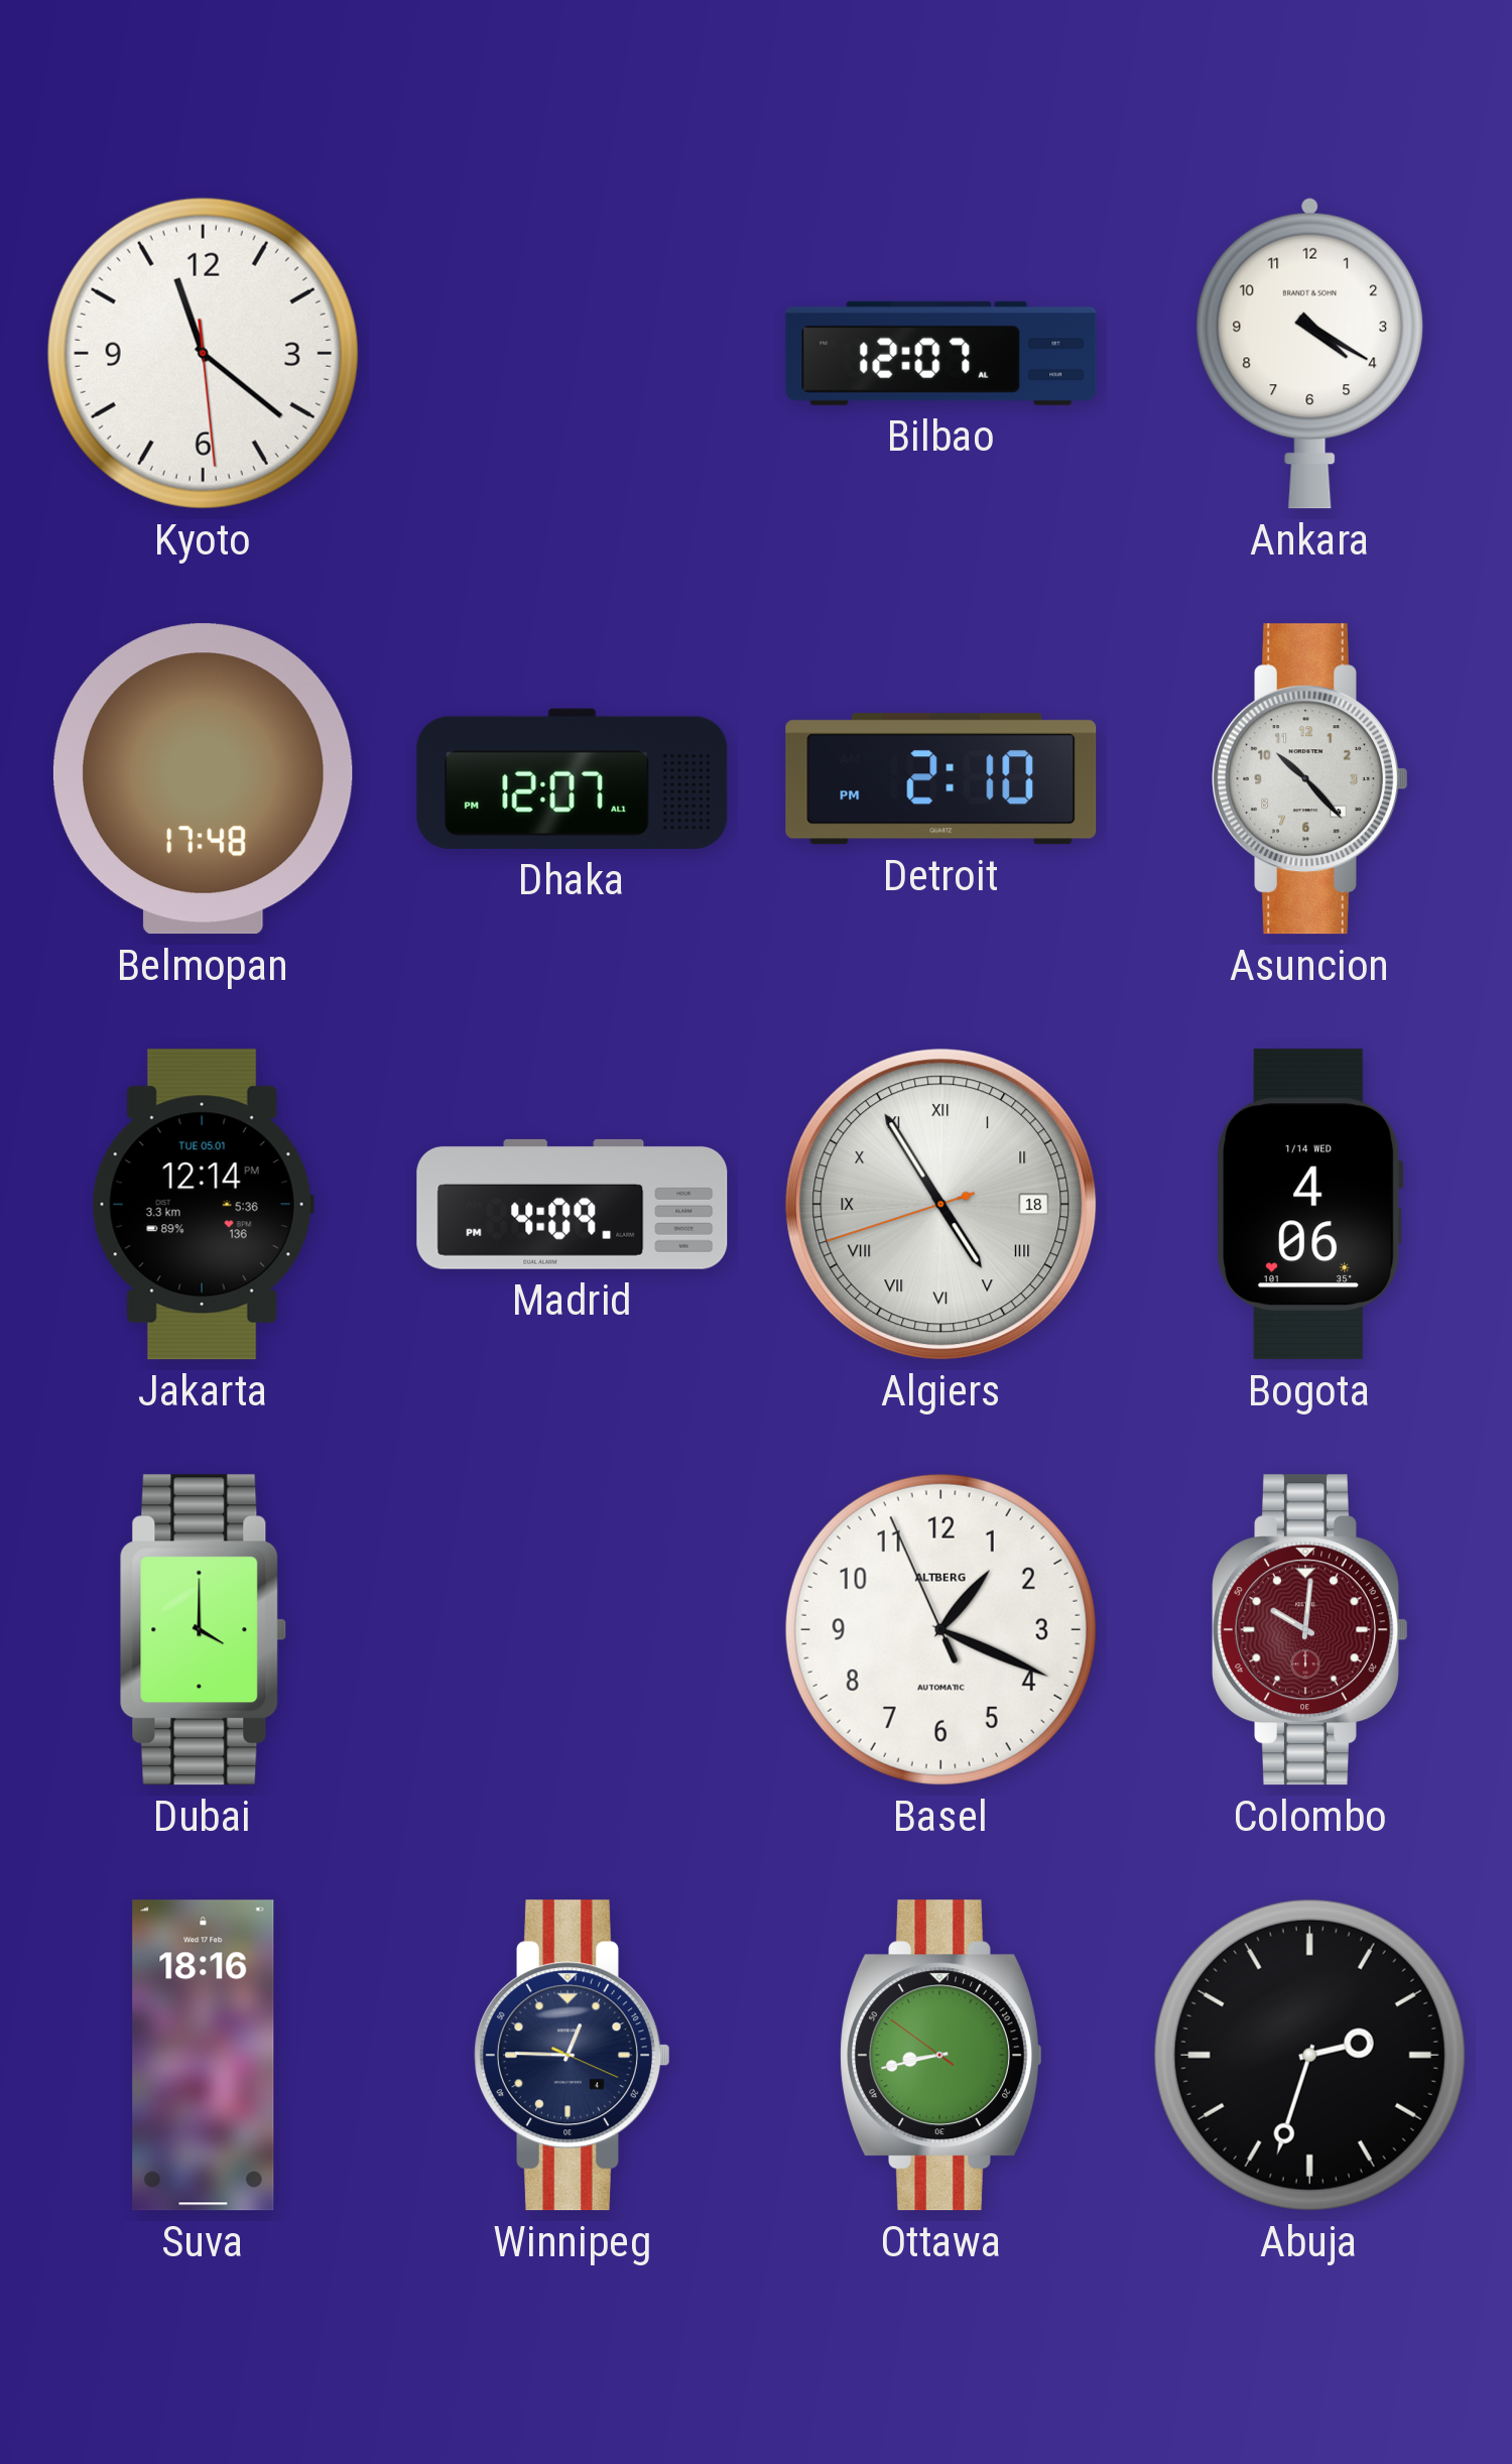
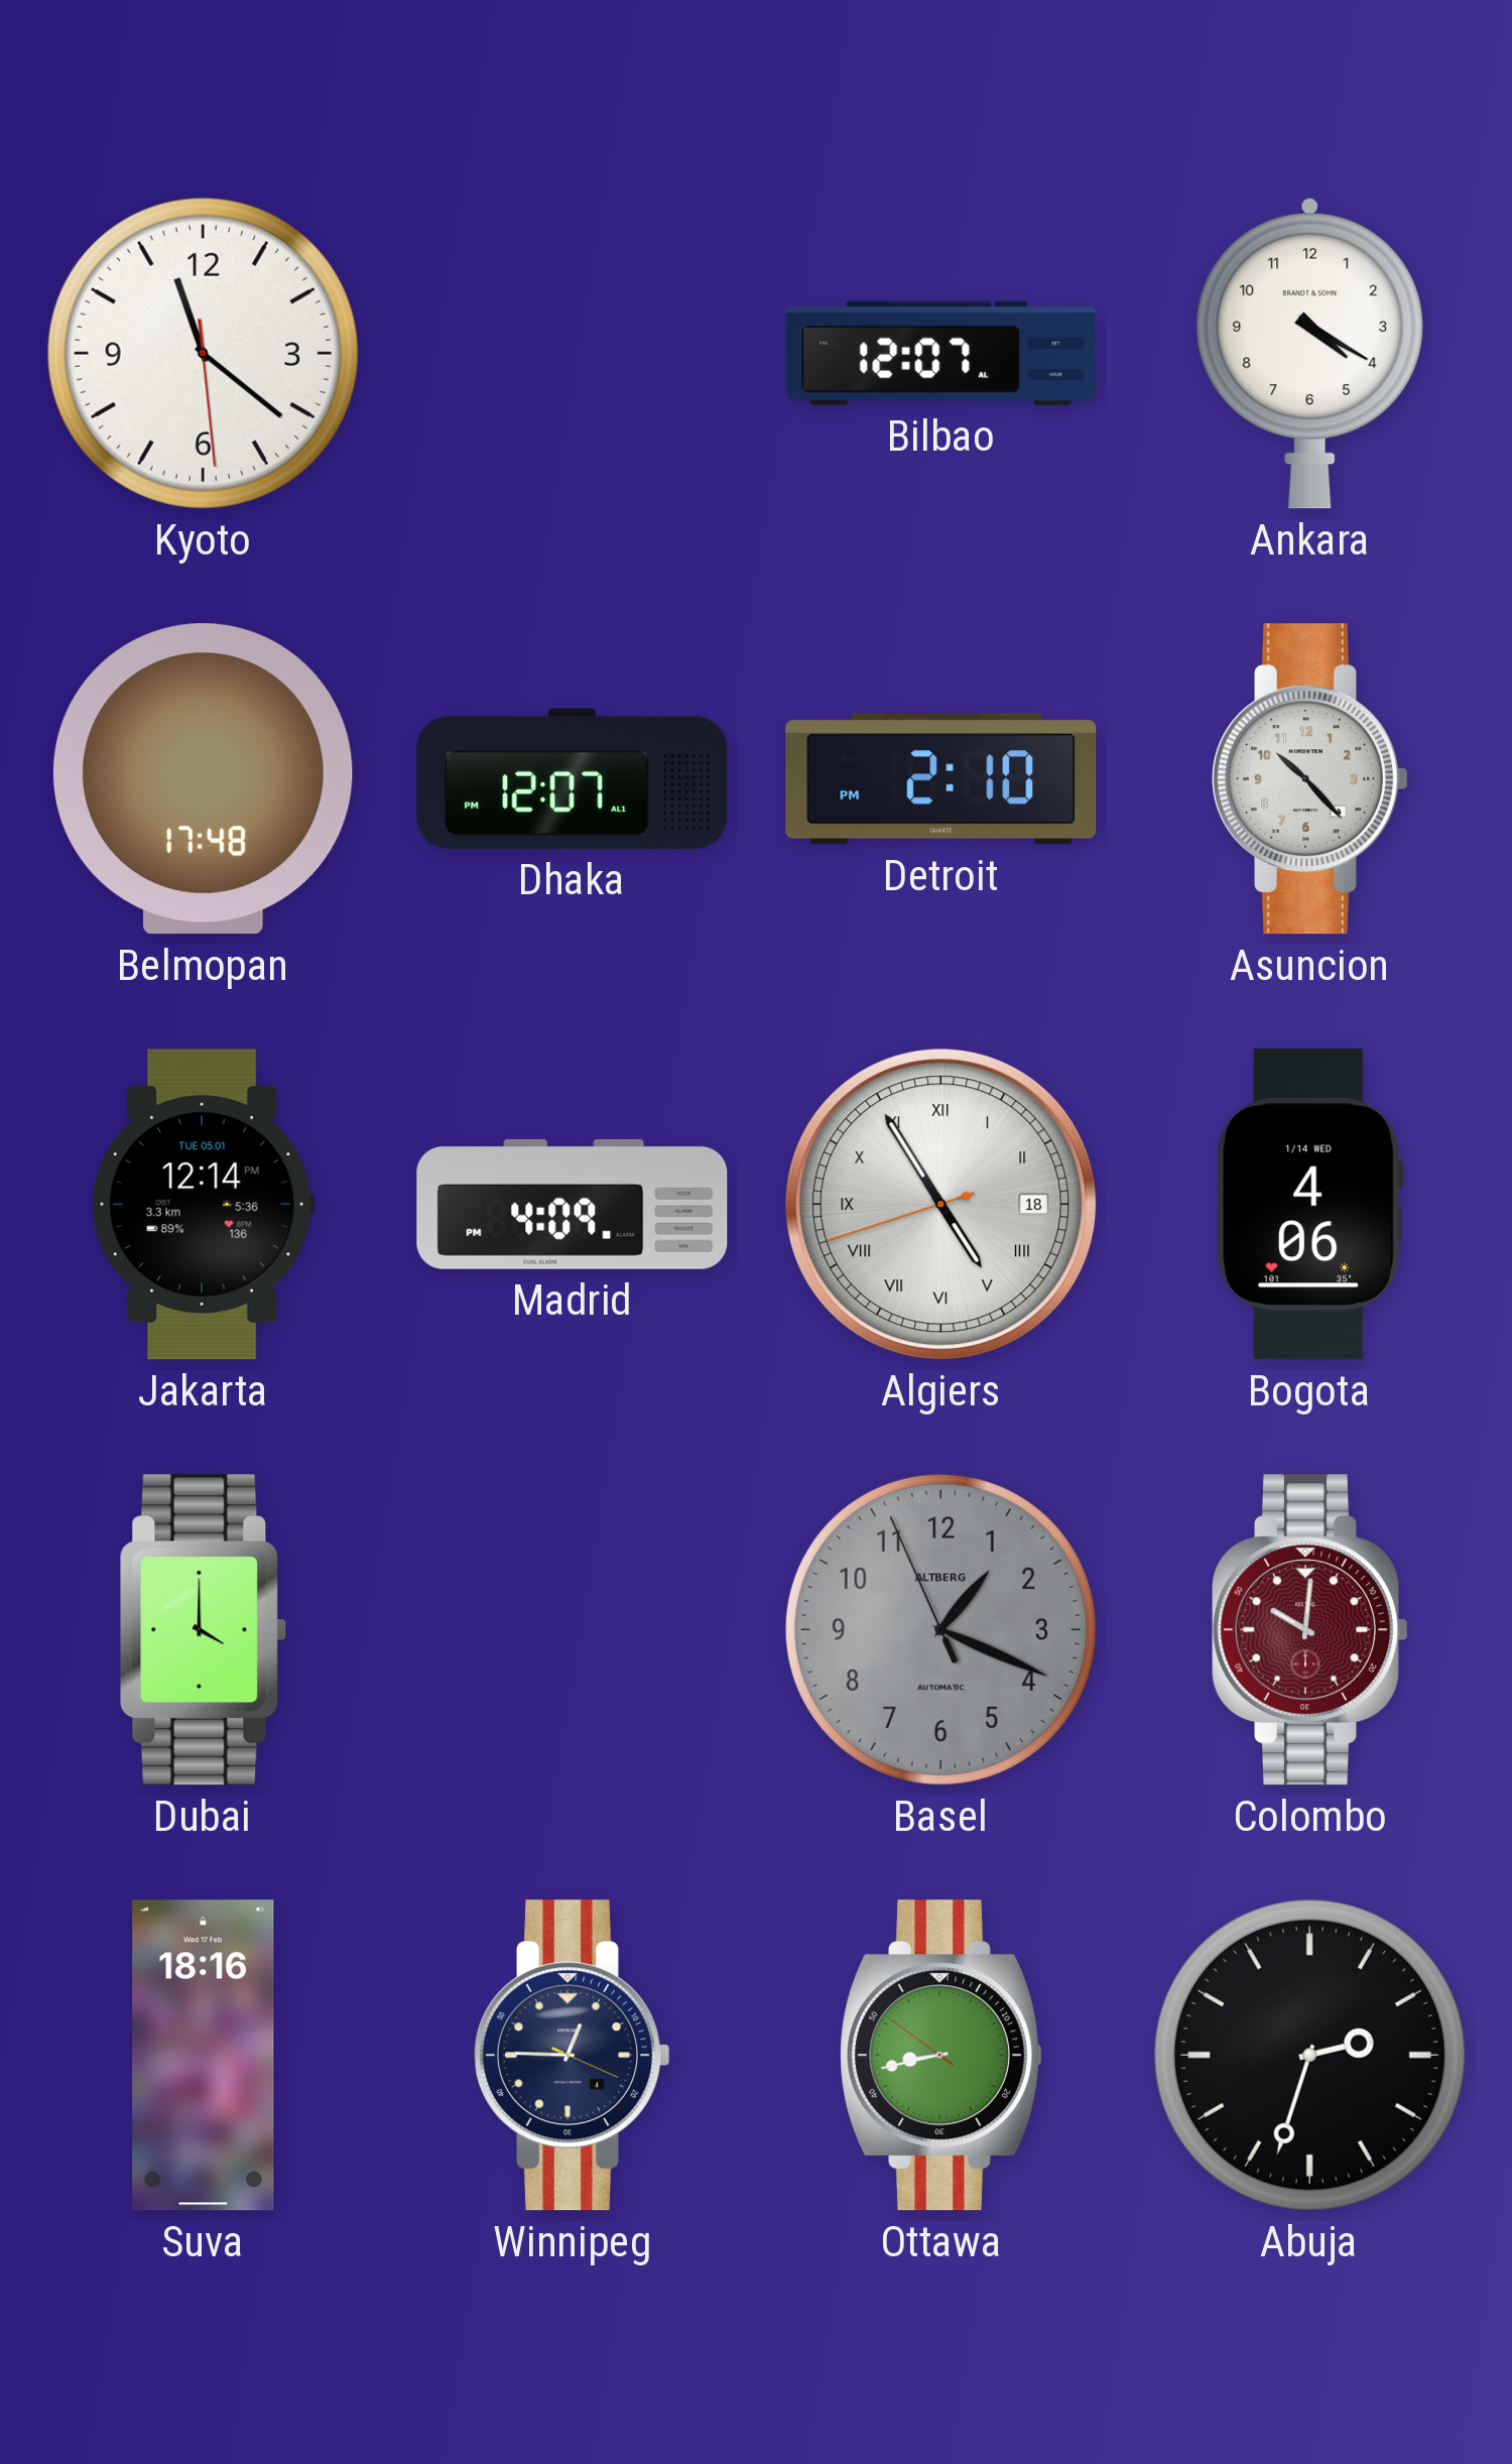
Basel dial: white -> grey (940, 1629)
